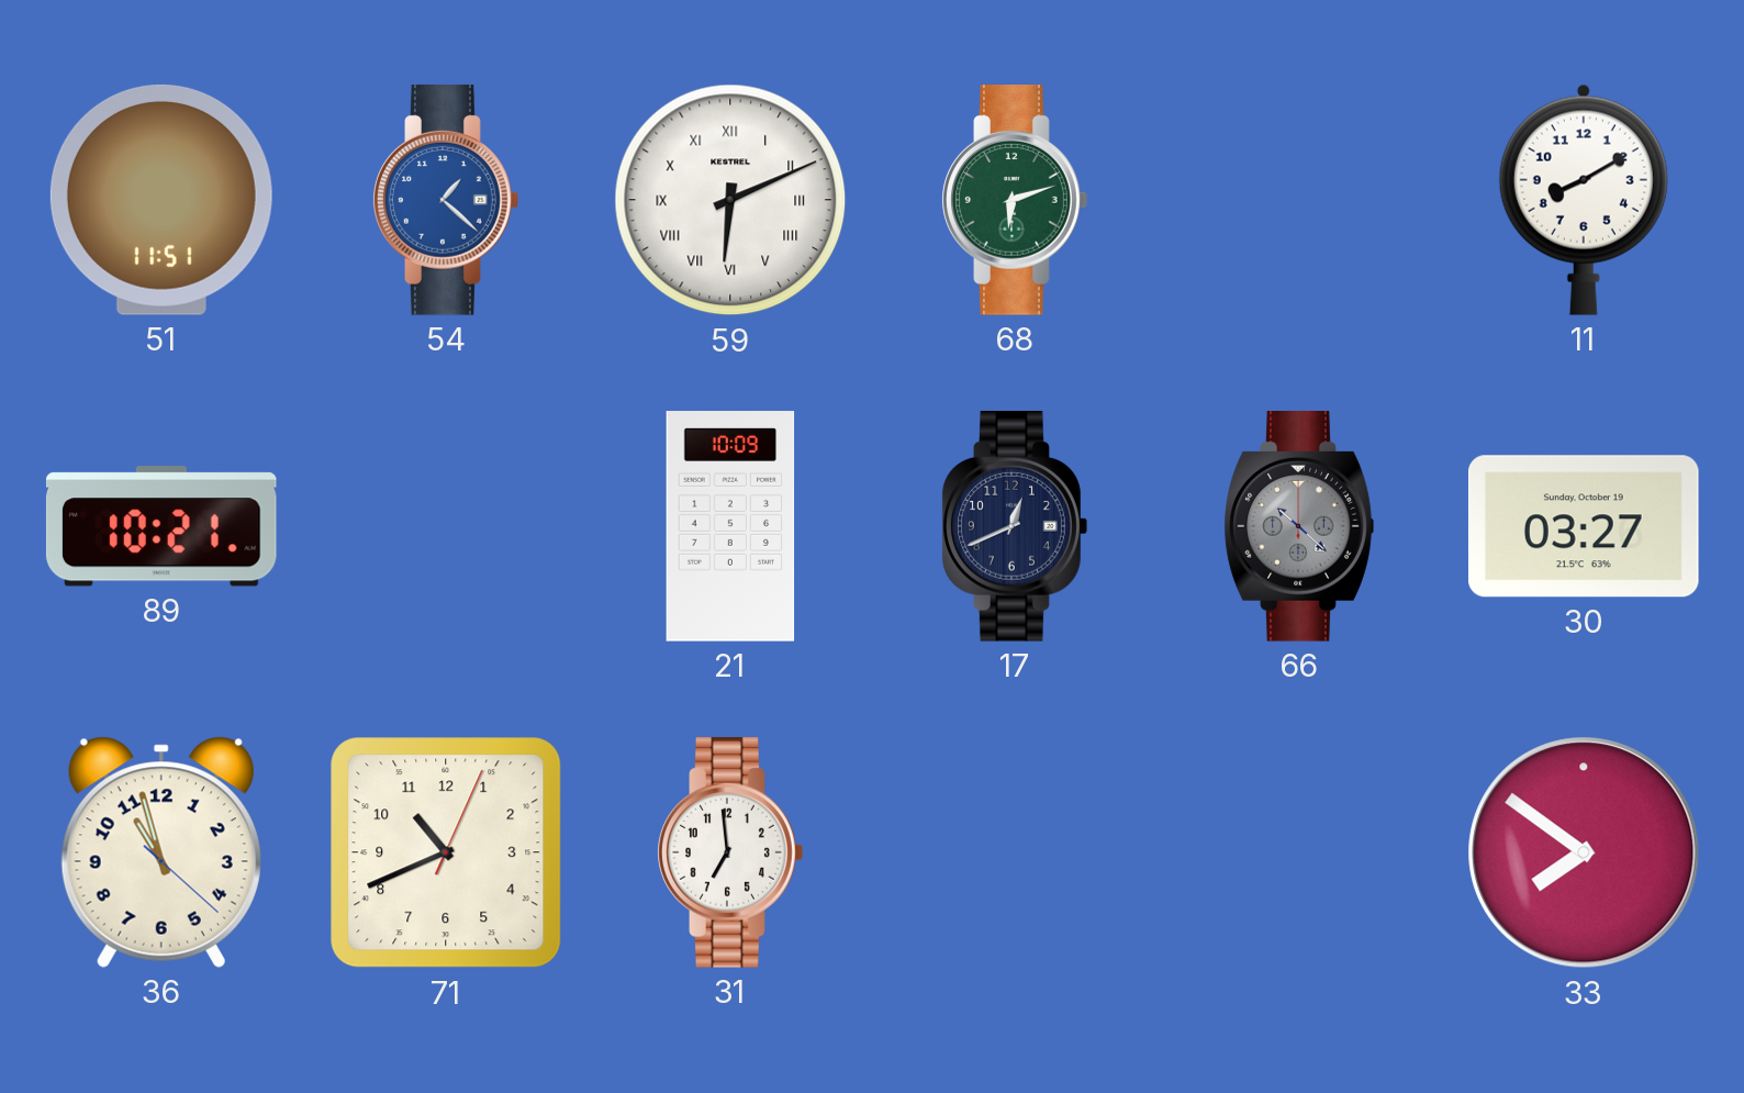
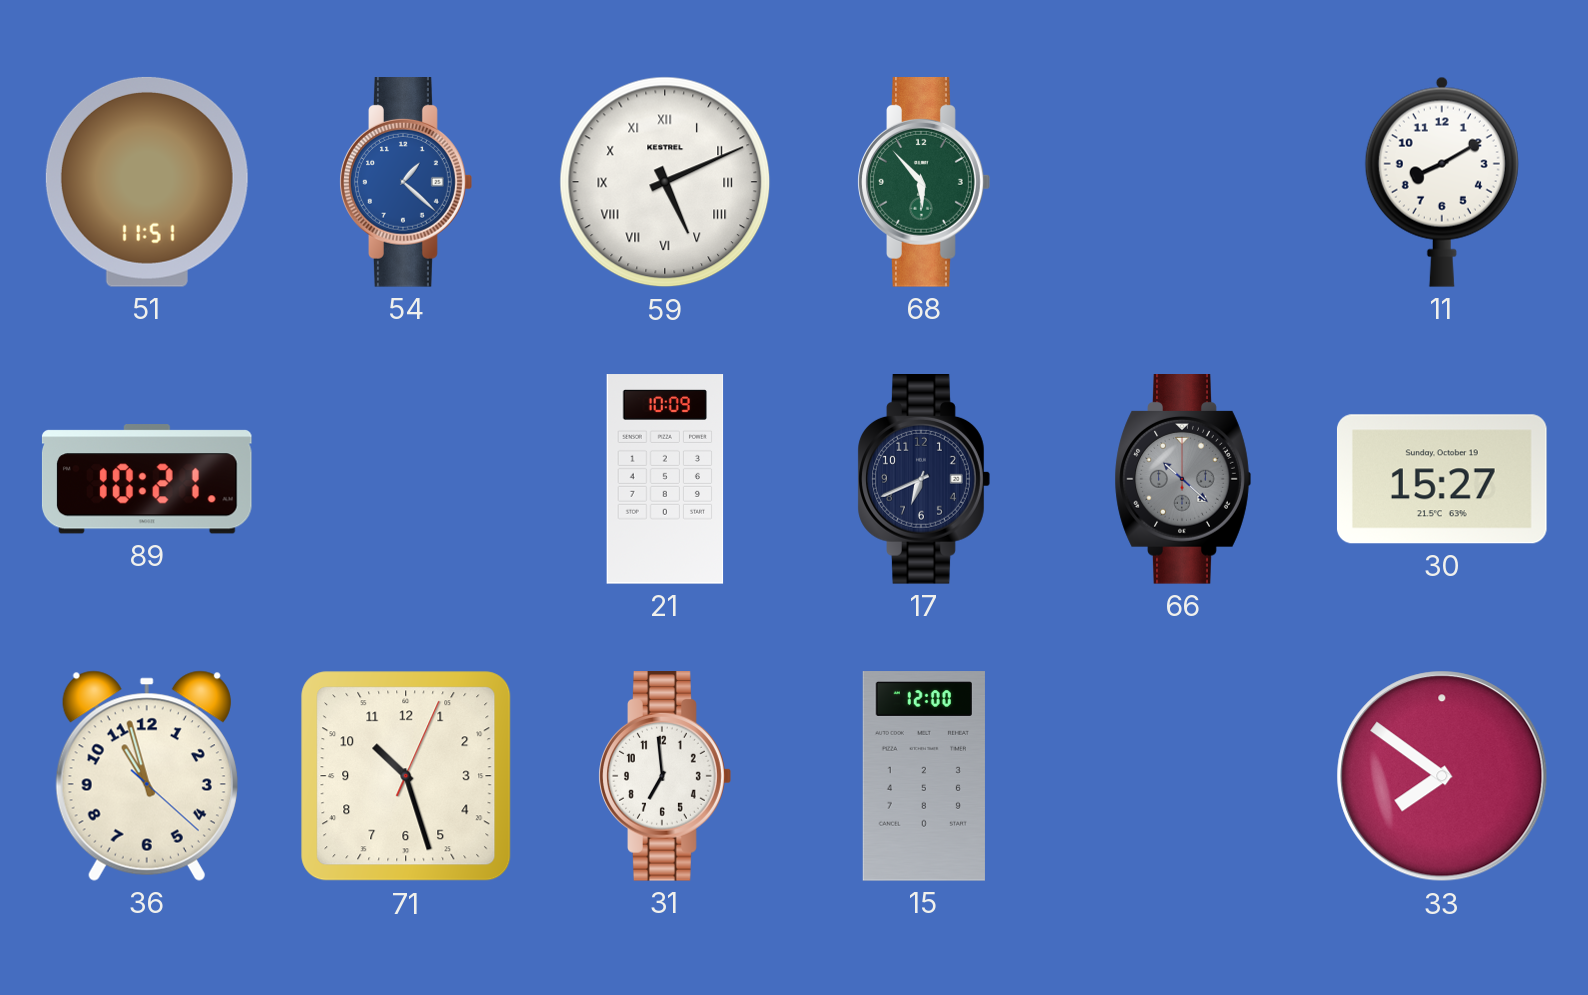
59: 6:11 -> 5:11 (665, 182)
68: 6:12 -> 5:53 (924, 183)
17: 12:41 -> 6:41 (924, 480)
30: 03:27 -> 15:27 (1442, 479)
71: 10:41 -> 10:27 (406, 776)
15: none -> 12:00 (924, 776)
